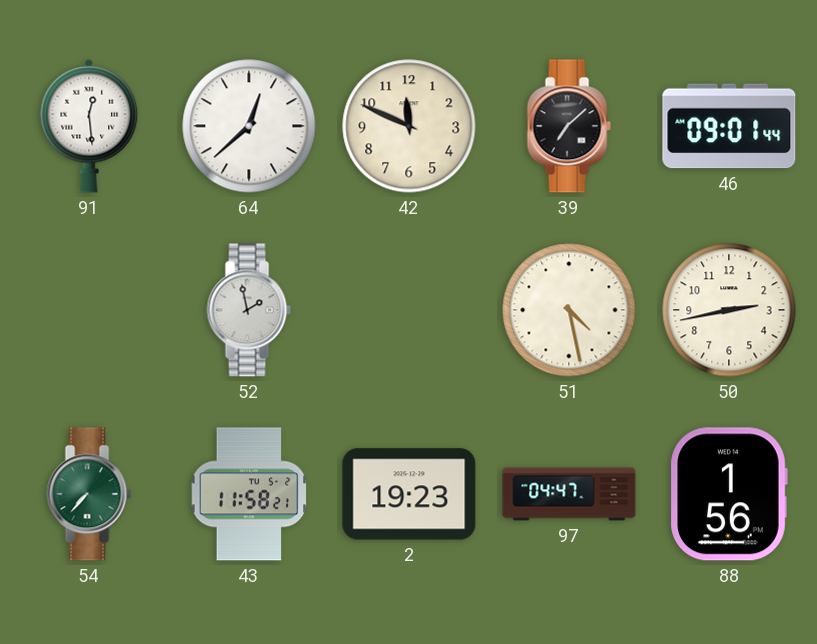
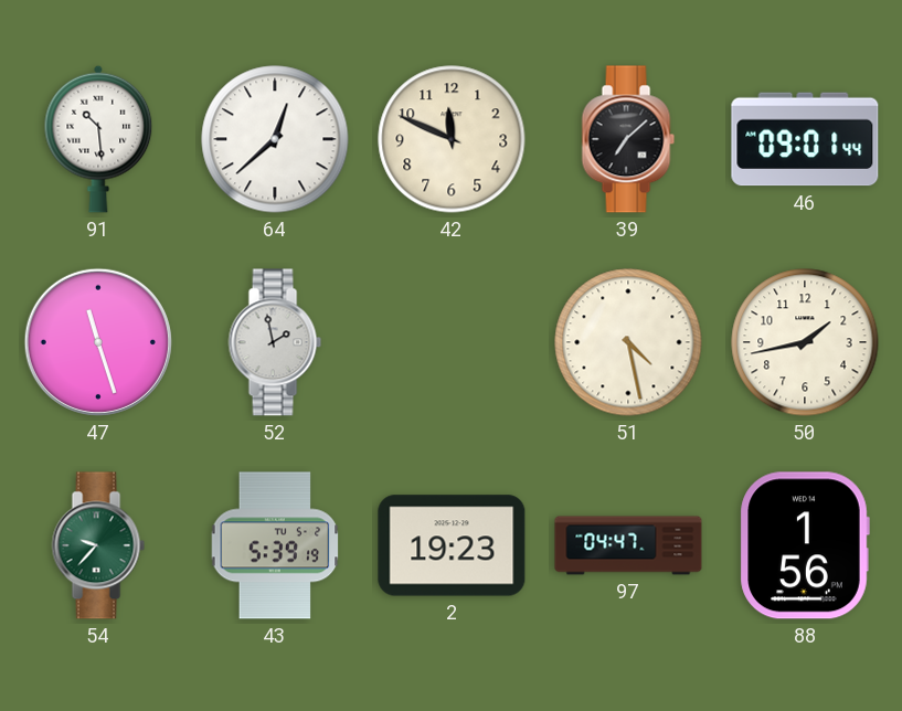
91: 12:29 -> 10:29 (98, 139)
47: none -> 11:27 (98, 342)
50: 2:43 -> 1:43 (805, 342)
54: 7:37 -> 9:37 (98, 545)
43: 11:58 -> 5:39 (275, 545)
